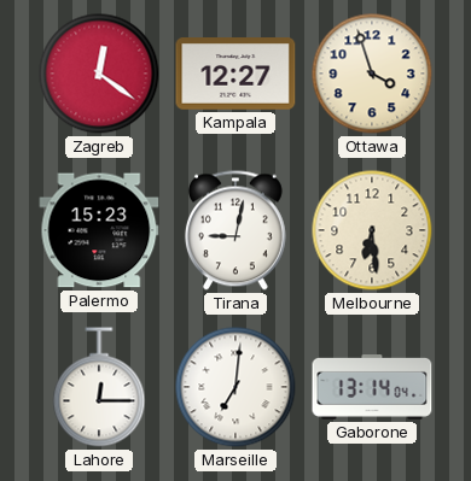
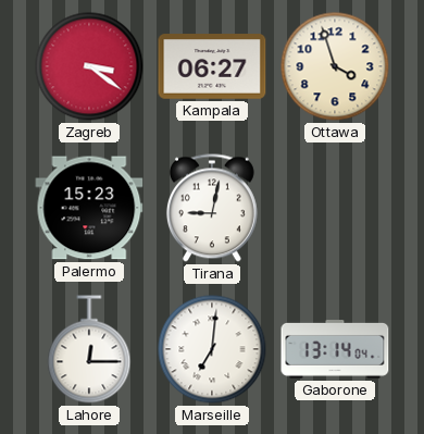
Zagreb: 12:21 -> 3:21 (89, 66)
Kampala: 12:27 -> 06:27 (212, 66)
Melbourne: 6:29 -> none (372, 230)
